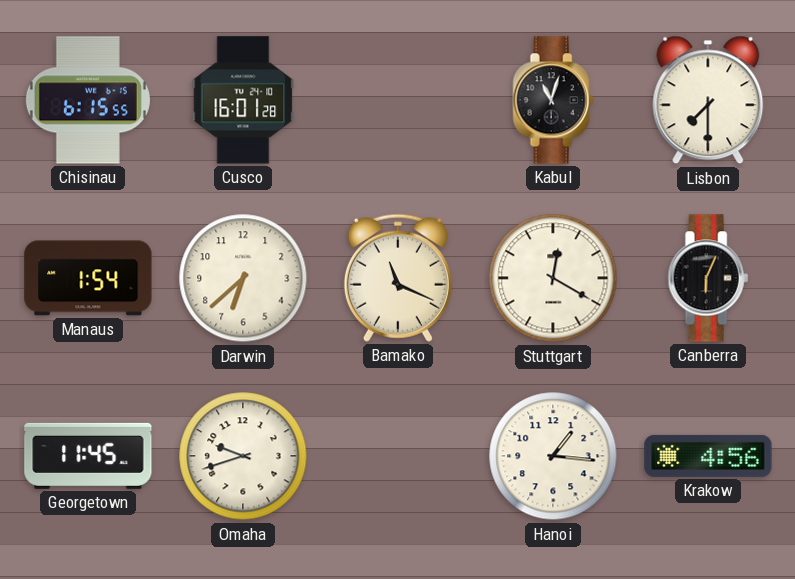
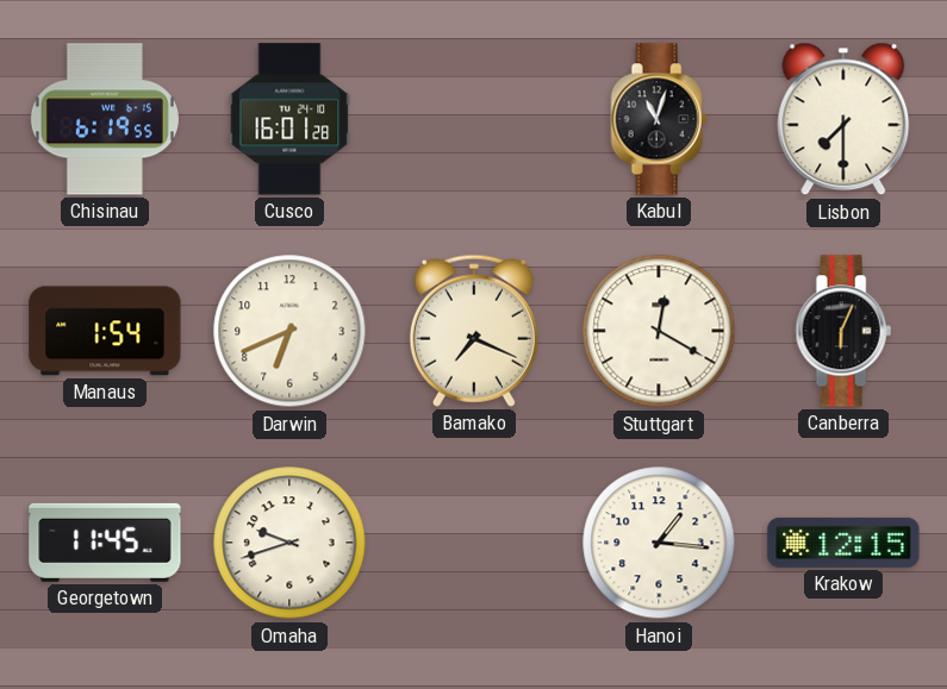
Chisinau: 6:15 -> 6:19 (105, 119)
Darwin: 6:38 -> 6:41 (289, 331)
Bamako: 11:19 -> 7:19 (474, 331)
Krakow: 4:56 -> 12:15 (843, 543)
